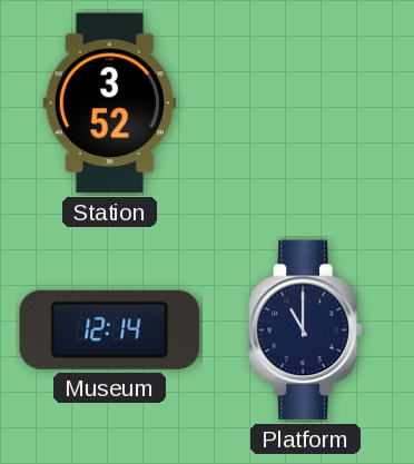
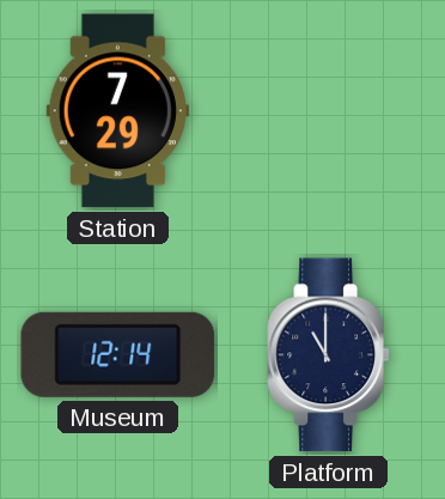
Station: 3:52 -> 7:29 (117, 111)
